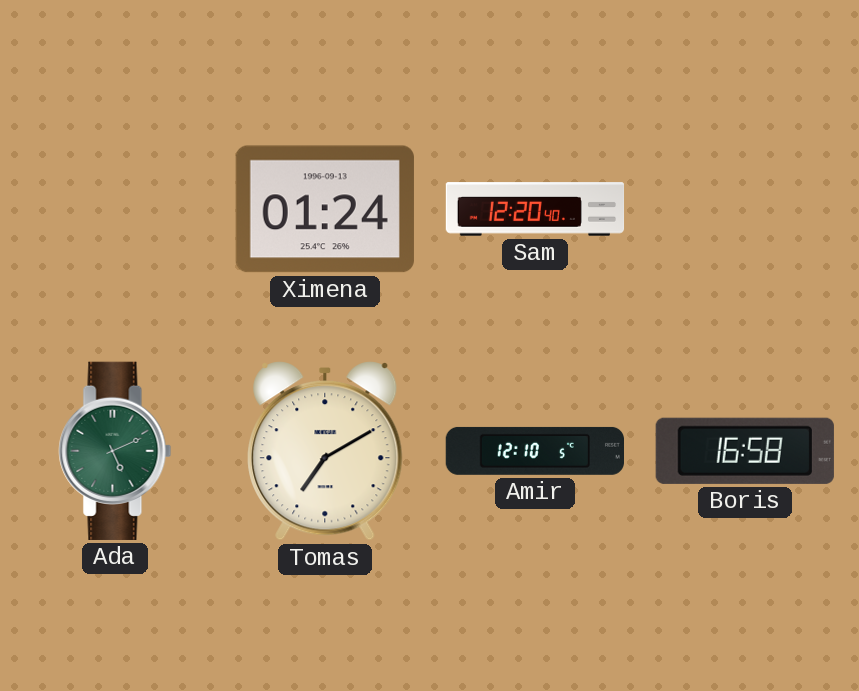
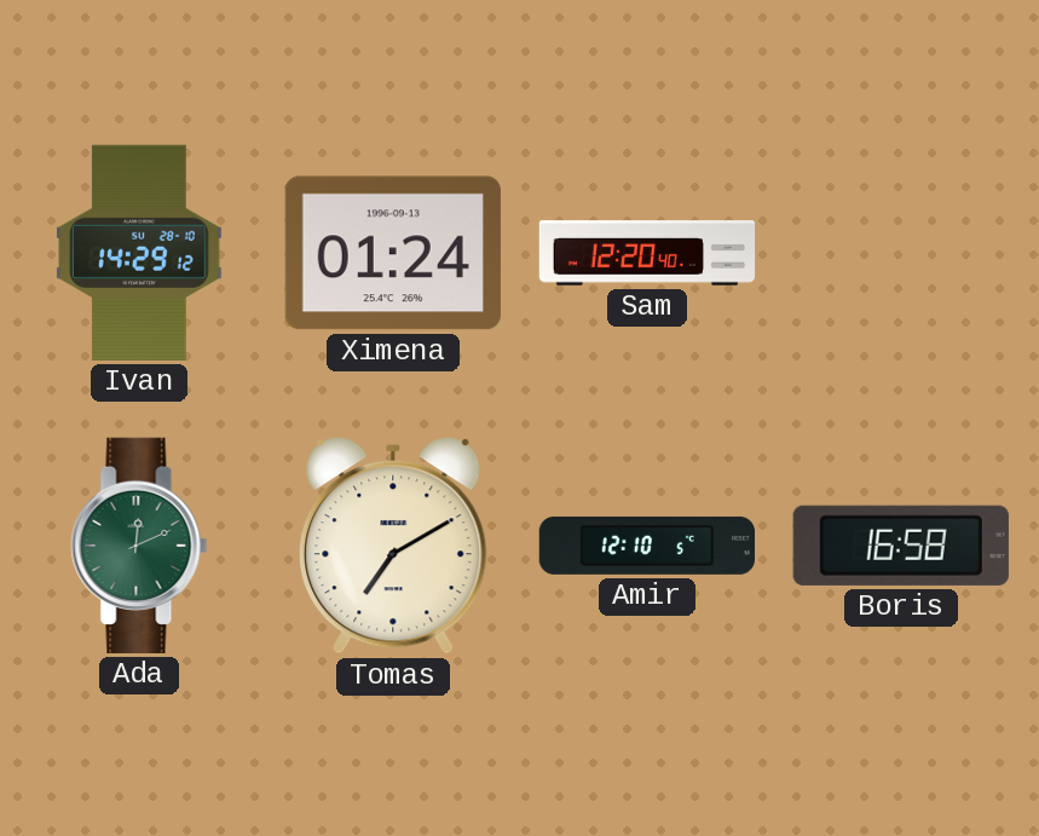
Ivan: none -> 14:29 (139, 253)
Ada: 5:11 -> 12:11 (139, 546)
